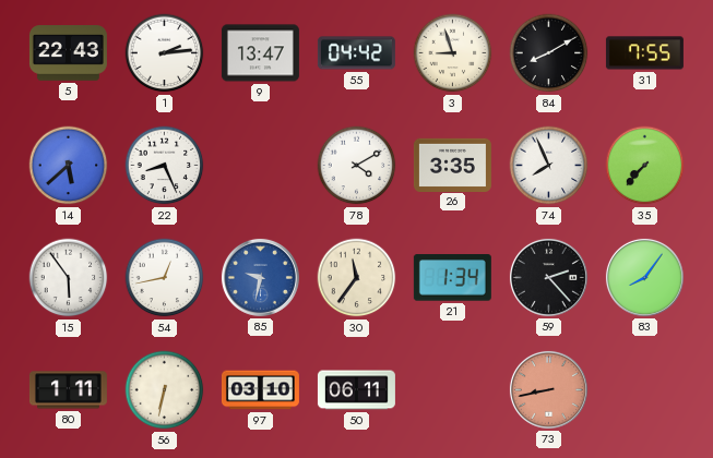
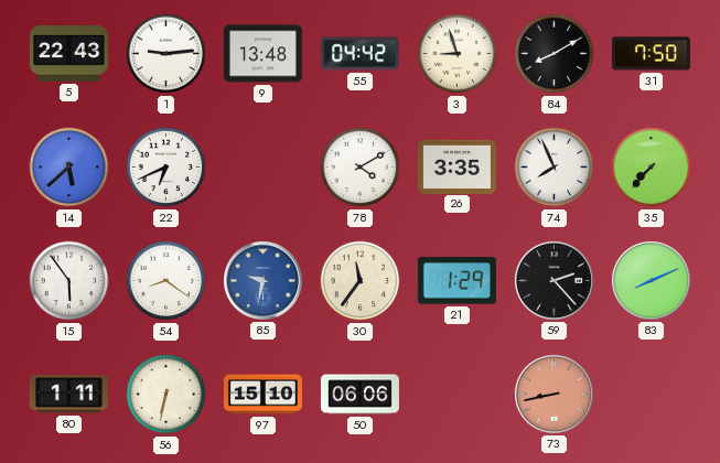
1: 2:14 -> 9:14 (166, 54)
9: 13:47 -> 13:48 (262, 54)
31: 7:55 -> 7:50 (651, 54)
22: 8:26 -> 6:41 (166, 168)
54: 12:43 -> 8:21 (166, 281)
21: 1:34 -> 1:29 (456, 281)
83: 8:06 -> 8:11 (651, 280)
97: 03:10 -> 15:10 (262, 395)
50: 06:11 -> 06:06 (359, 395)
